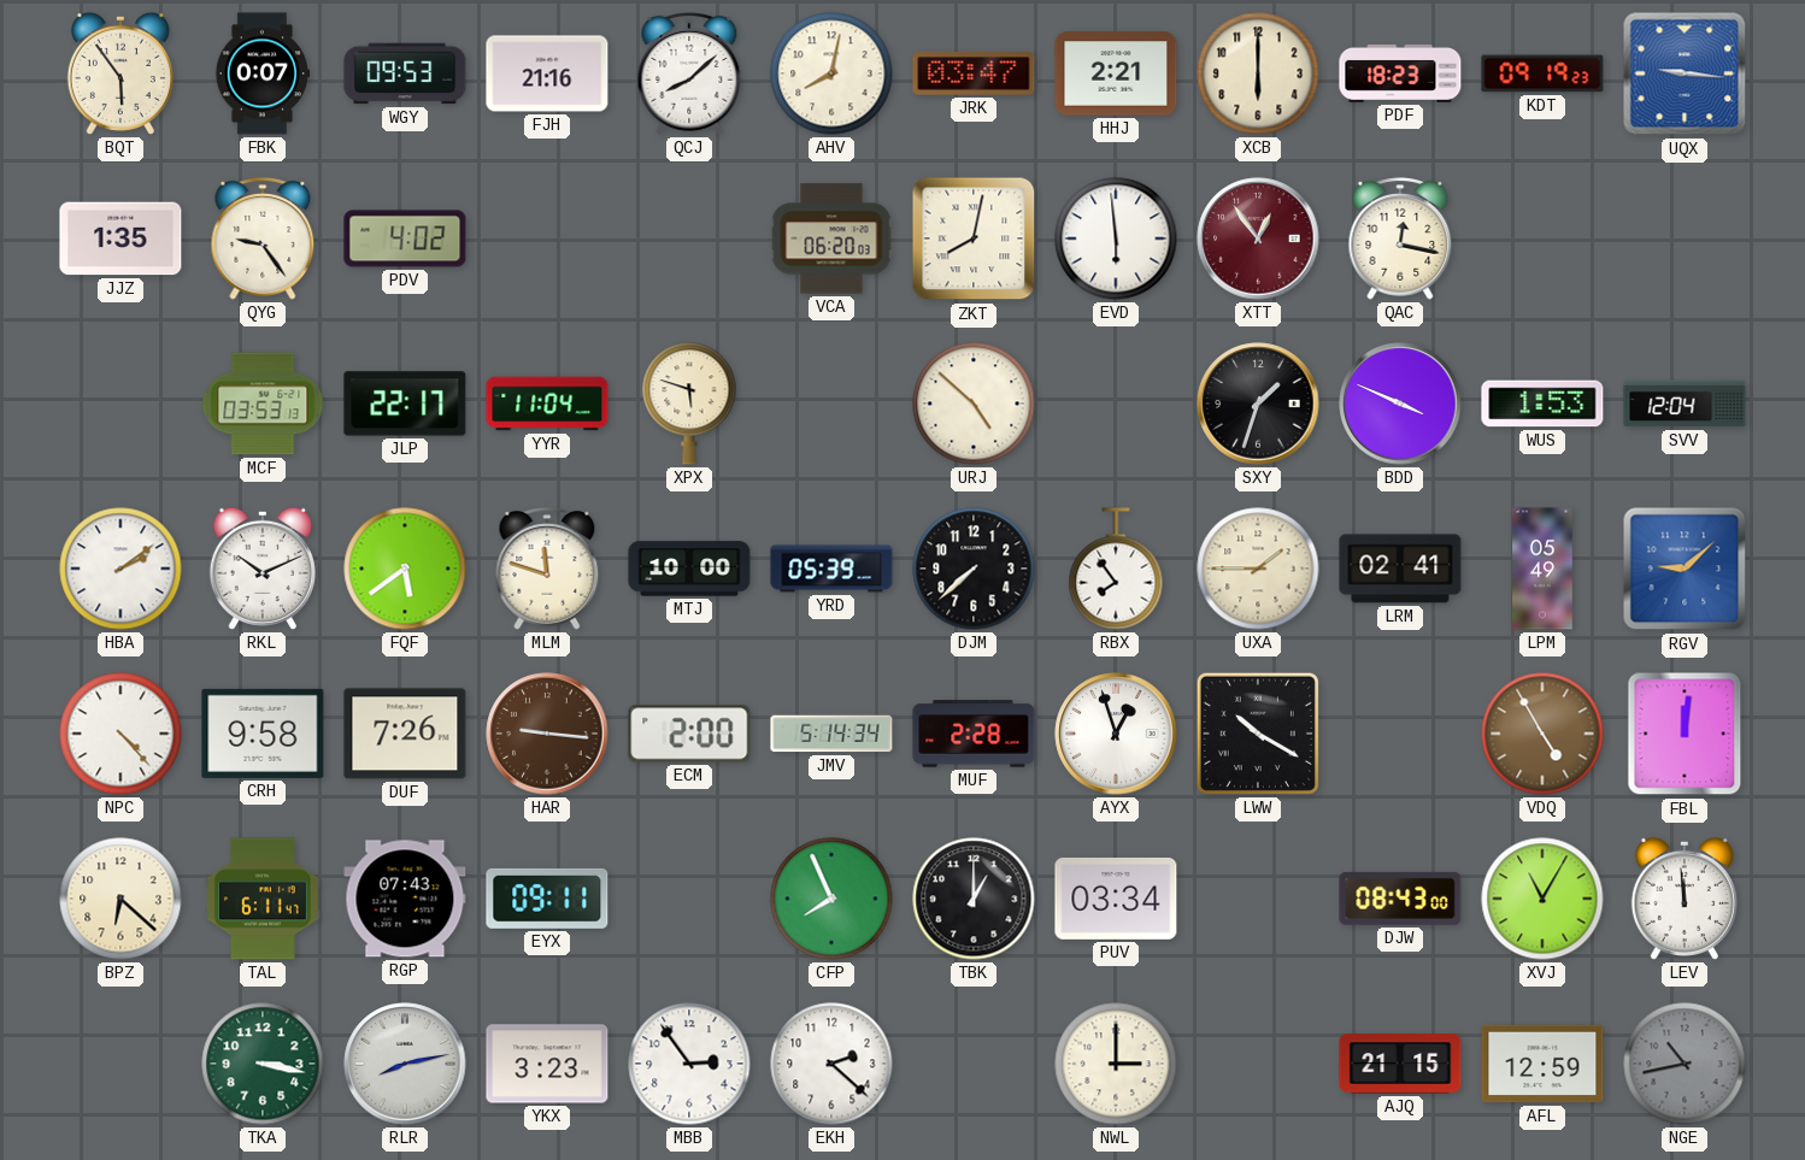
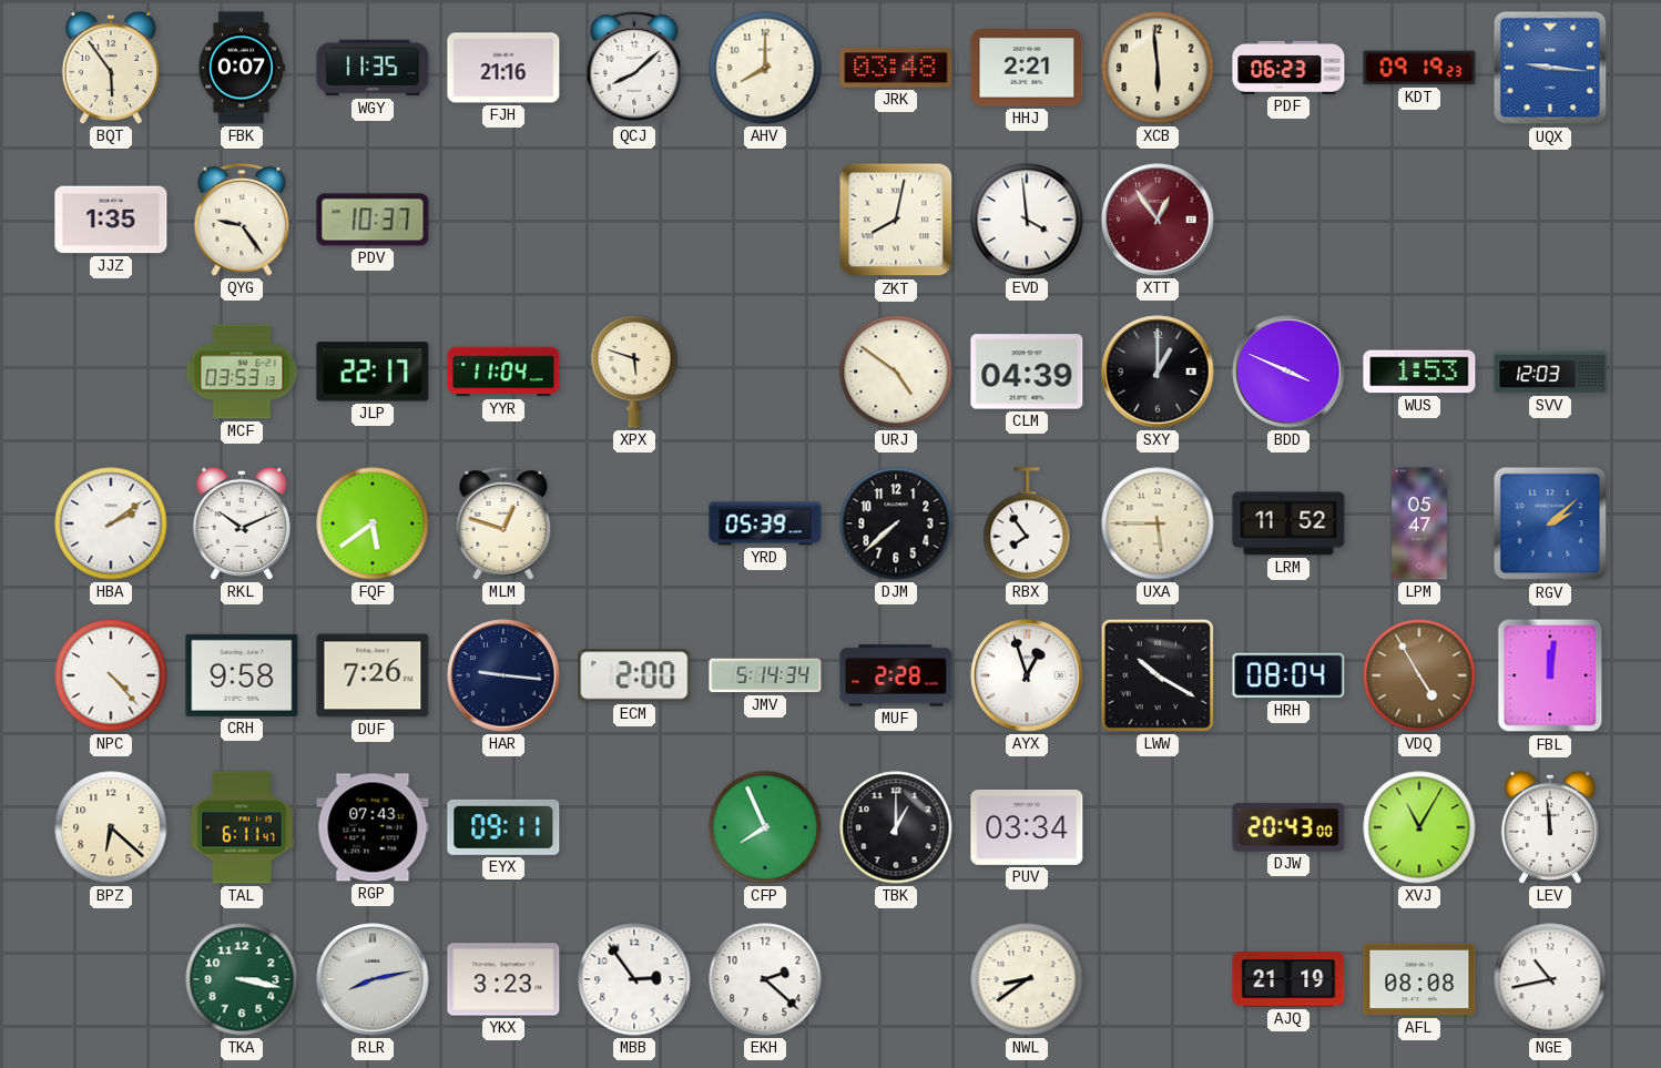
WGY: 09:53 -> 11:35 (373, 68)
AHV: 8:02 -> 8:00 (765, 68)
JRK: 03:47 -> 03:48 (896, 68)
XCB: 6:00 -> 5:59 (1158, 68)
PDF: 18:23 -> 06:23 (1288, 68)
PDV: 4:02 -> 10:37 (373, 220)
VCA: 06:20 -> none (831, 239)
EVD: 5:59 -> 3:59 (1027, 220)
QAC: 12:17 -> none (1400, 239)
URJ: 4:52 -> 4:51 (896, 372)
CLM: none -> 04:39 (1027, 372)
SXY: 1:33 -> 1:00 (1158, 372)
SVV: 12:04 -> 12:03 (1550, 372)
MLM: 11:48 -> 12:48 (503, 523)
MTJ: 10:00 -> none (689, 569)
UXA: 1:45 -> 5:45 (1158, 523)
LRM: 02:41 -> 11:52 (1288, 523)
LPM: 05:49 -> 05:47 (1419, 523)
RGV: 9:08 -> 2:08 (1550, 523)
HAR dial: brown -> navy (503, 675)
HRH: none -> 08:04 (1288, 675)
DJW: 08:43 -> 20:43 (1288, 827)
NWL: 3:00 -> 8:39 (1027, 979)
AJQ: 21:15 -> 21:19 (1288, 979)
AFL: 12:59 -> 08:08 (1419, 979)
NGE dial: grey -> white (1550, 979)
